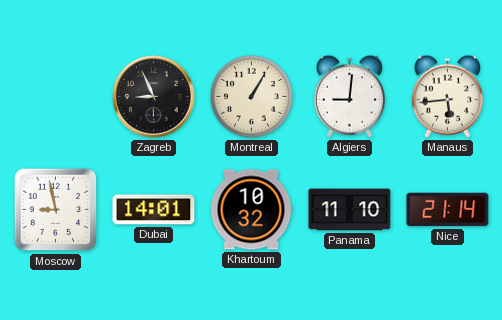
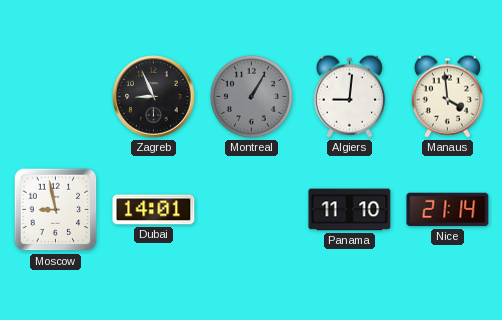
Montreal dial: cream -> grey (251, 96)
Manaus: 5:44 -> 3:59 (447, 96)
Khartoum: 10:32 -> none (251, 210)
